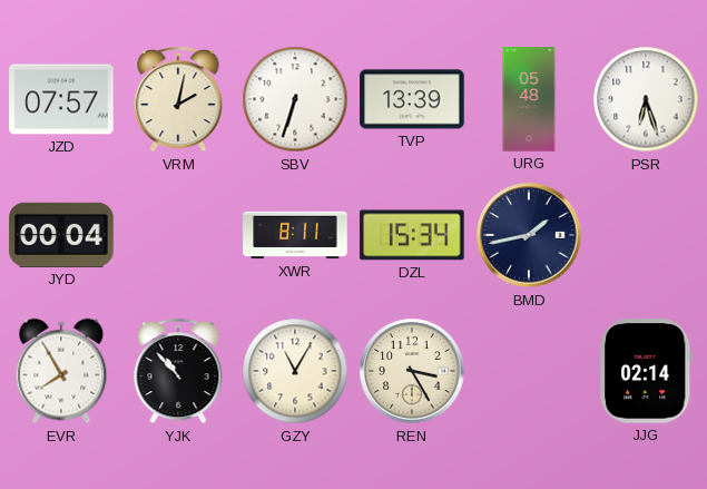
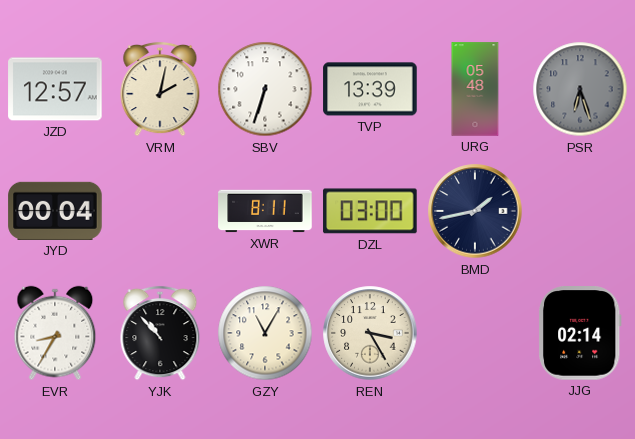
JZD: 07:57 -> 12:57 (55, 89)
PSR dial: white -> grey (580, 89)
DZL: 15:34 -> 03:00 (370, 211)
EVR: 7:55 -> 8:35 (55, 333)
